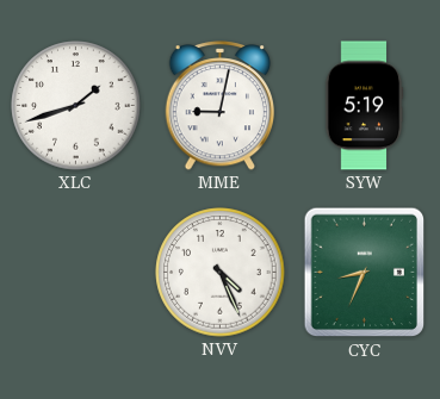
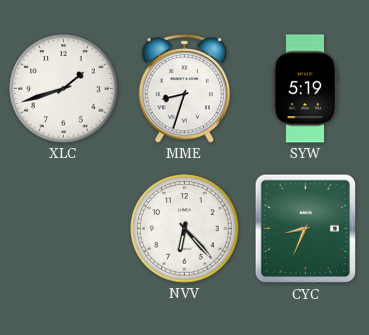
MME: 9:02 -> 8:33 (185, 89)
NVV: 4:26 -> 6:23 (185, 229)
